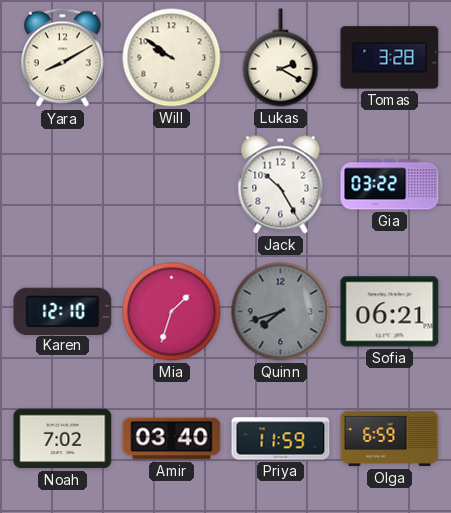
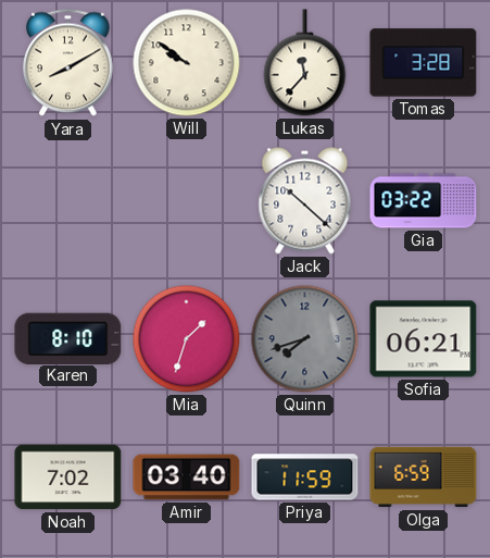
Lukas: 2:20 -> 11:37 (305, 63)
Jack: 10:25 -> 10:22 (305, 201)
Karen: 12:10 -> 8:10 (68, 338)
